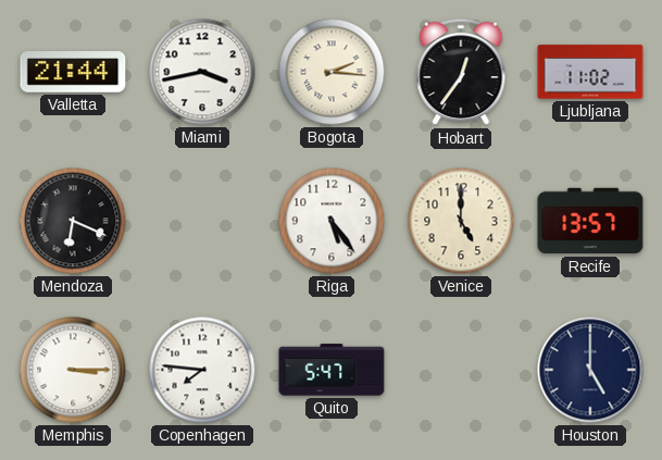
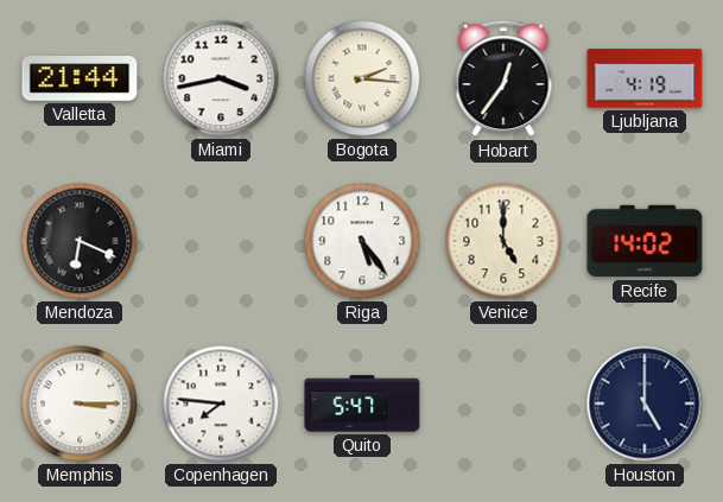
Ljubljana: 11:02 -> 4:19 (645, 78)
Recife: 13:57 -> 14:02 (645, 241)
